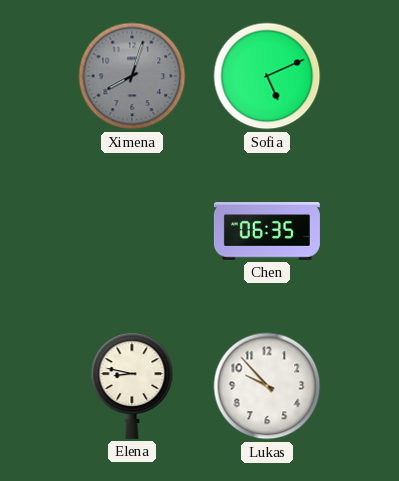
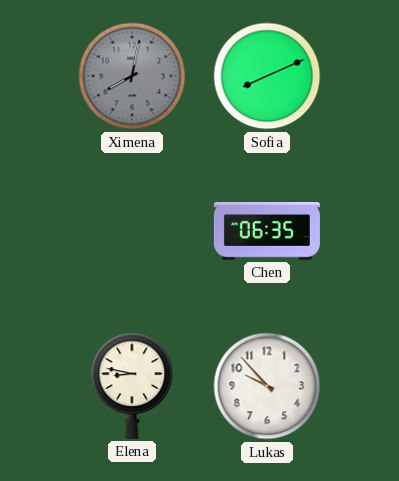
Ximena: 8:03 -> 8:02 (132, 76)
Sofia: 5:11 -> 8:11 (267, 76)
